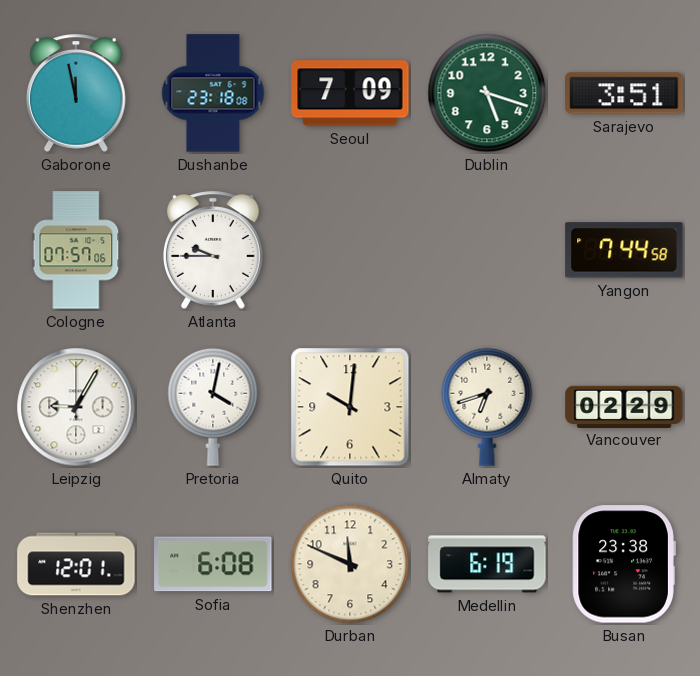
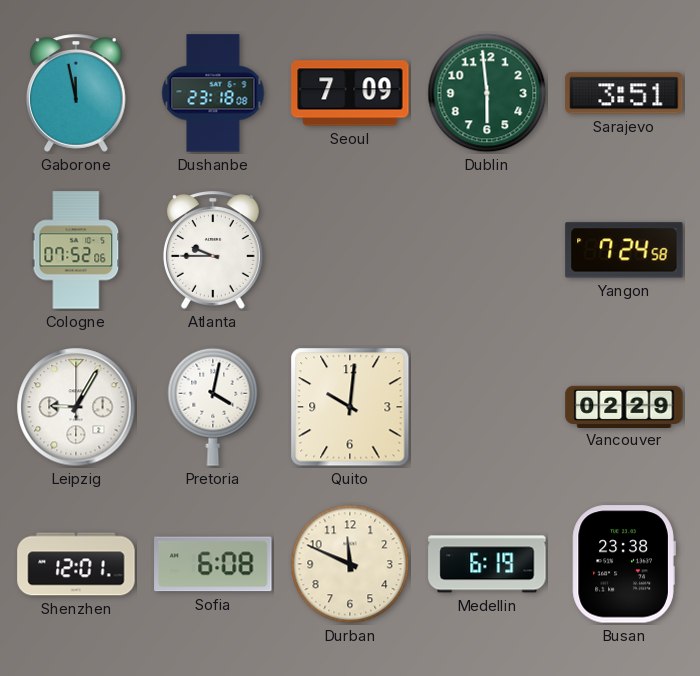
Dublin: 5:18 -> 5:59 (487, 93)
Cologne: 07:57 -> 07:52 (76, 250)
Yangon: 7:44 -> 7:24 (624, 250)
Almaty: 6:42 -> none (487, 407)
